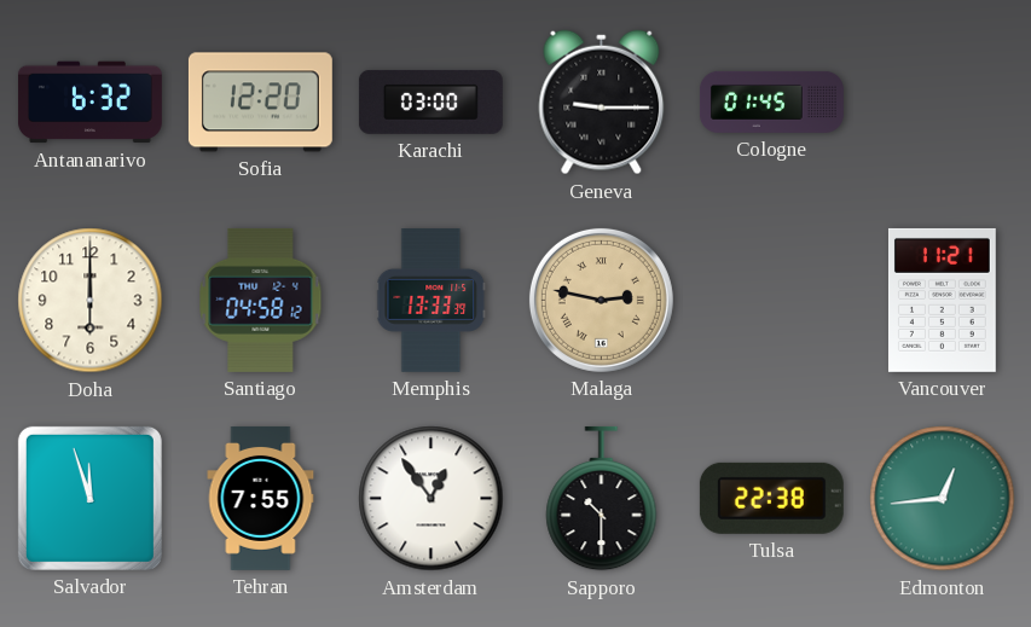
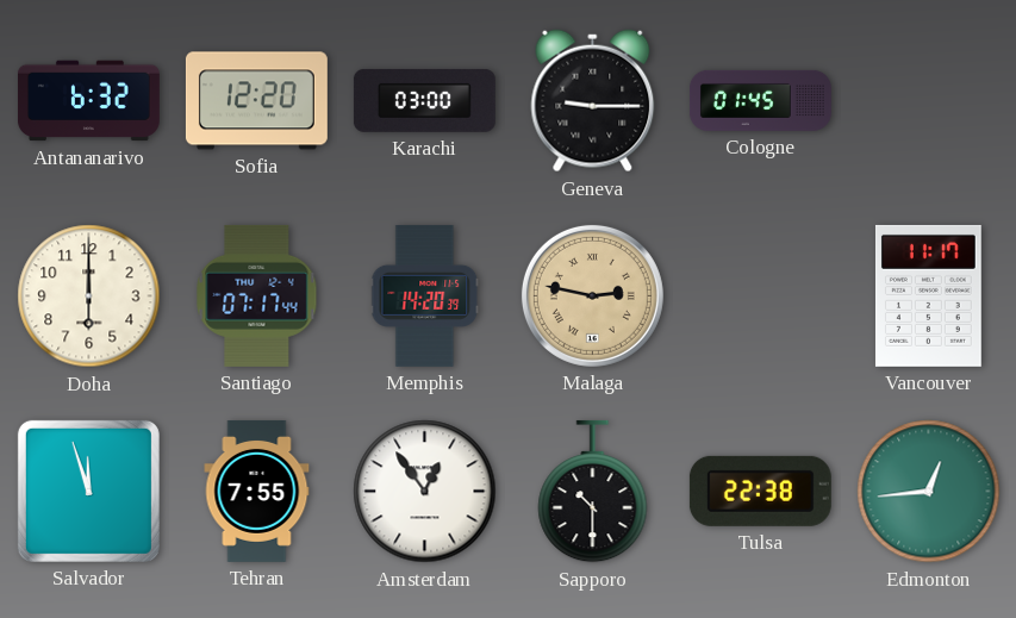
Santiago: 04:58 -> 07:17 (257, 295)
Memphis: 13:33 -> 14:20 (425, 295)
Vancouver: 11:21 -> 11:17 (928, 295)
